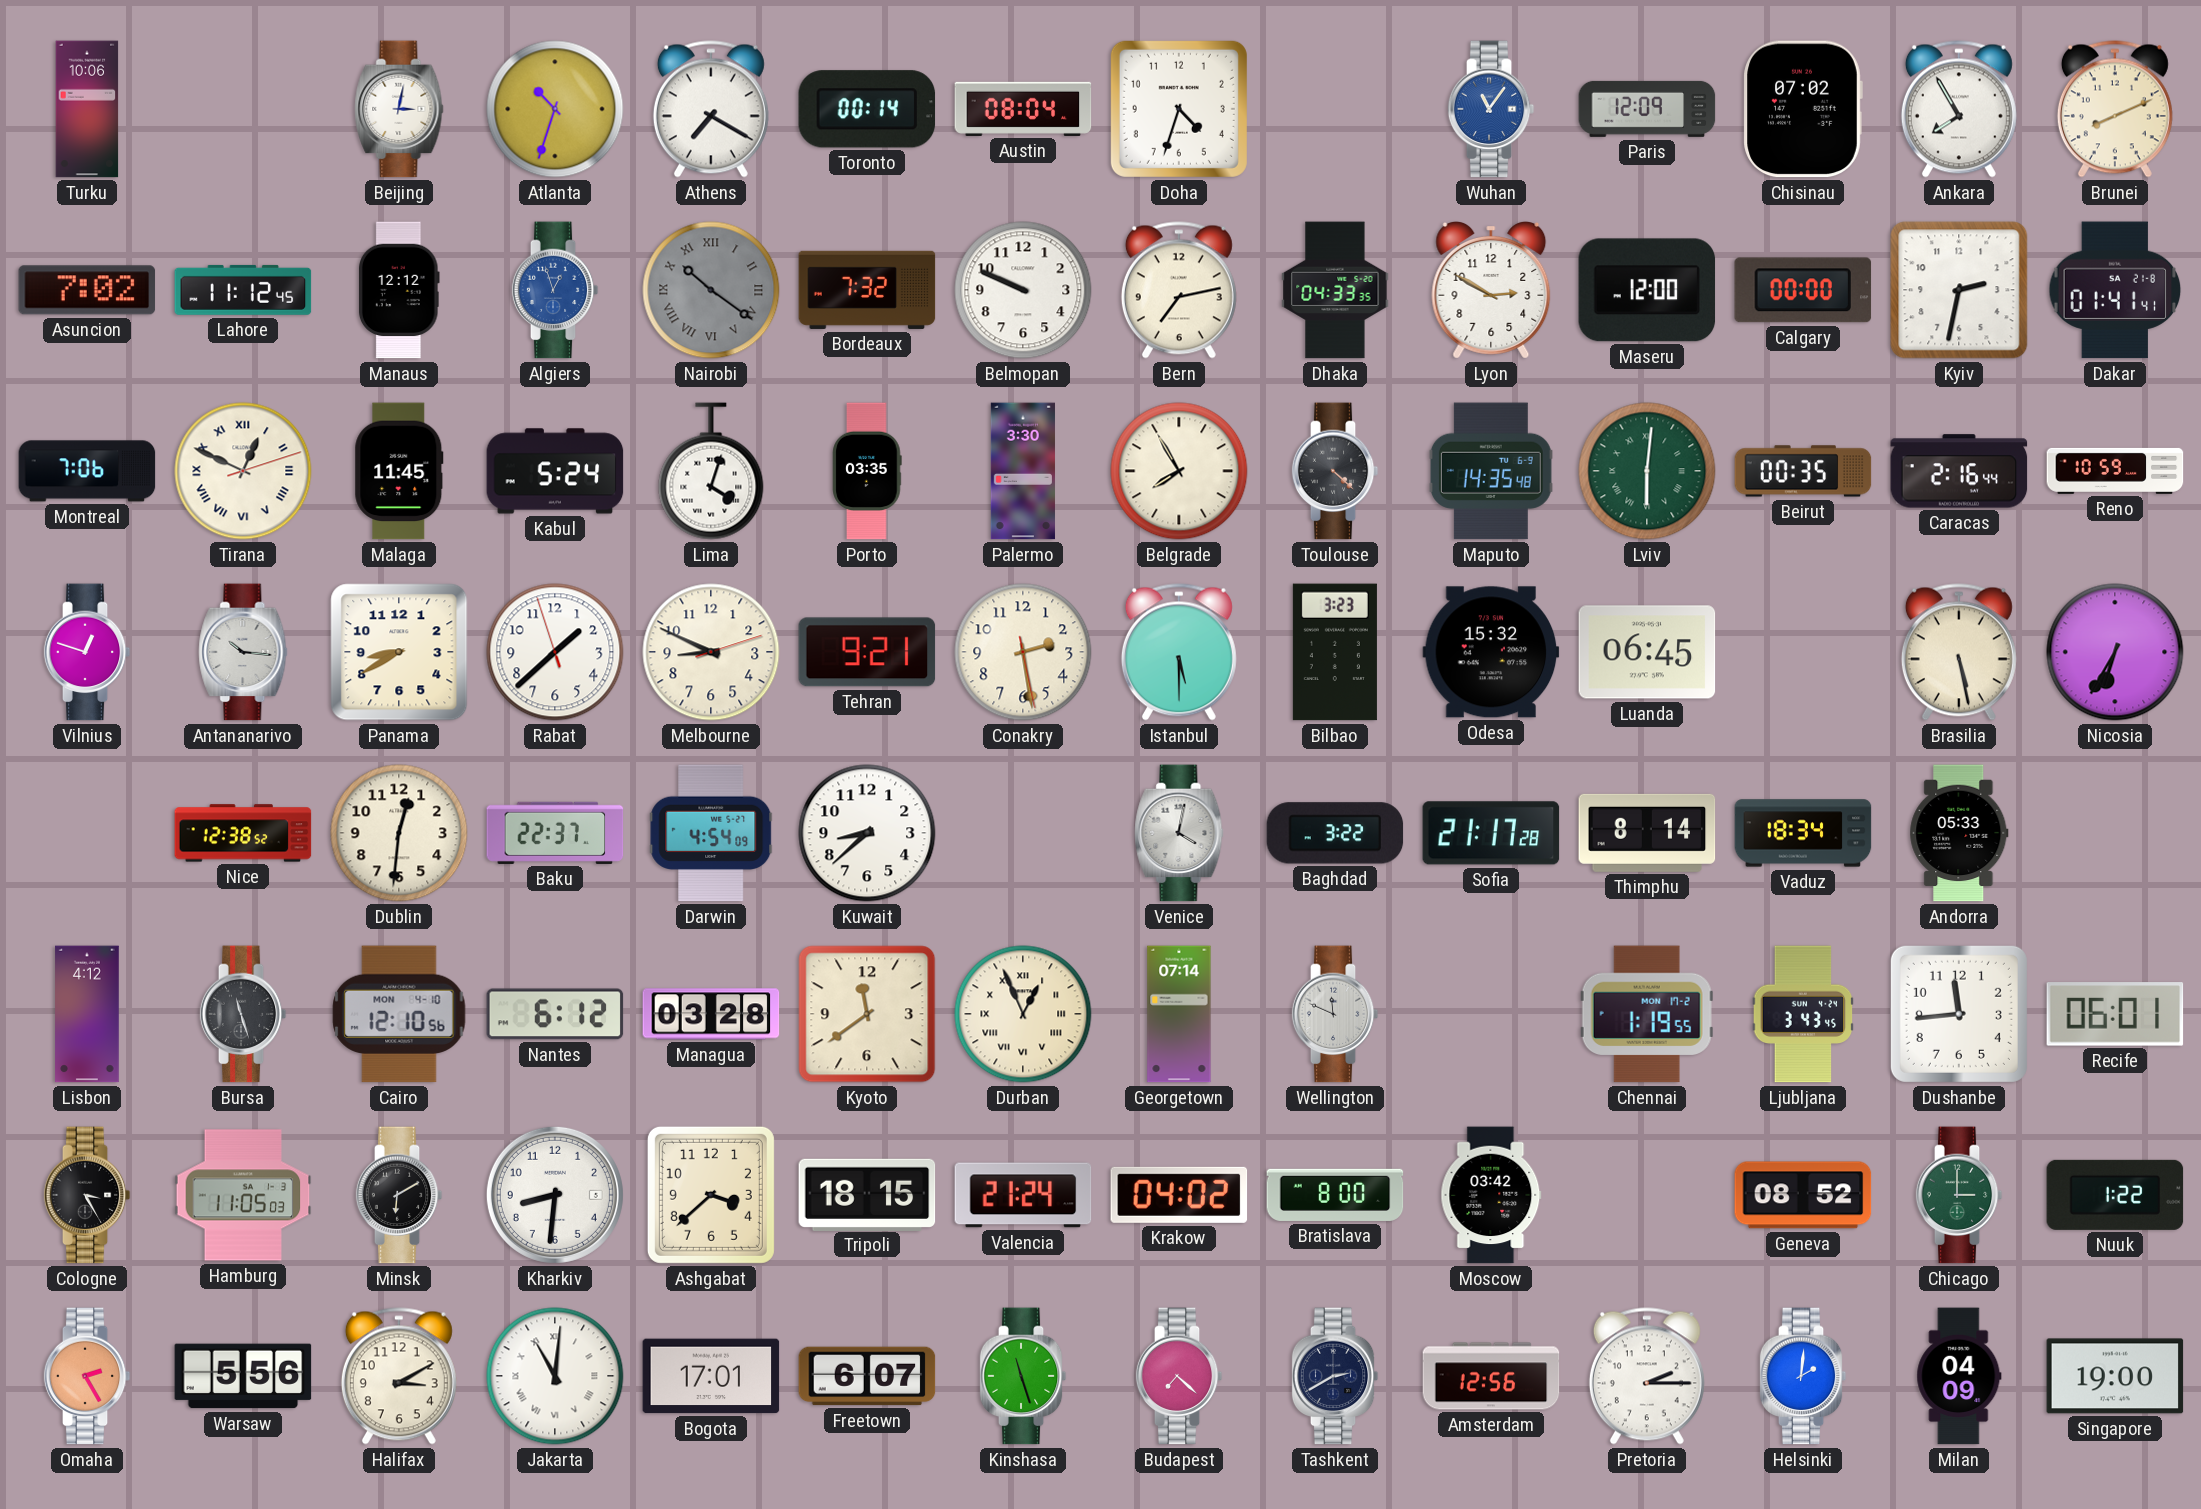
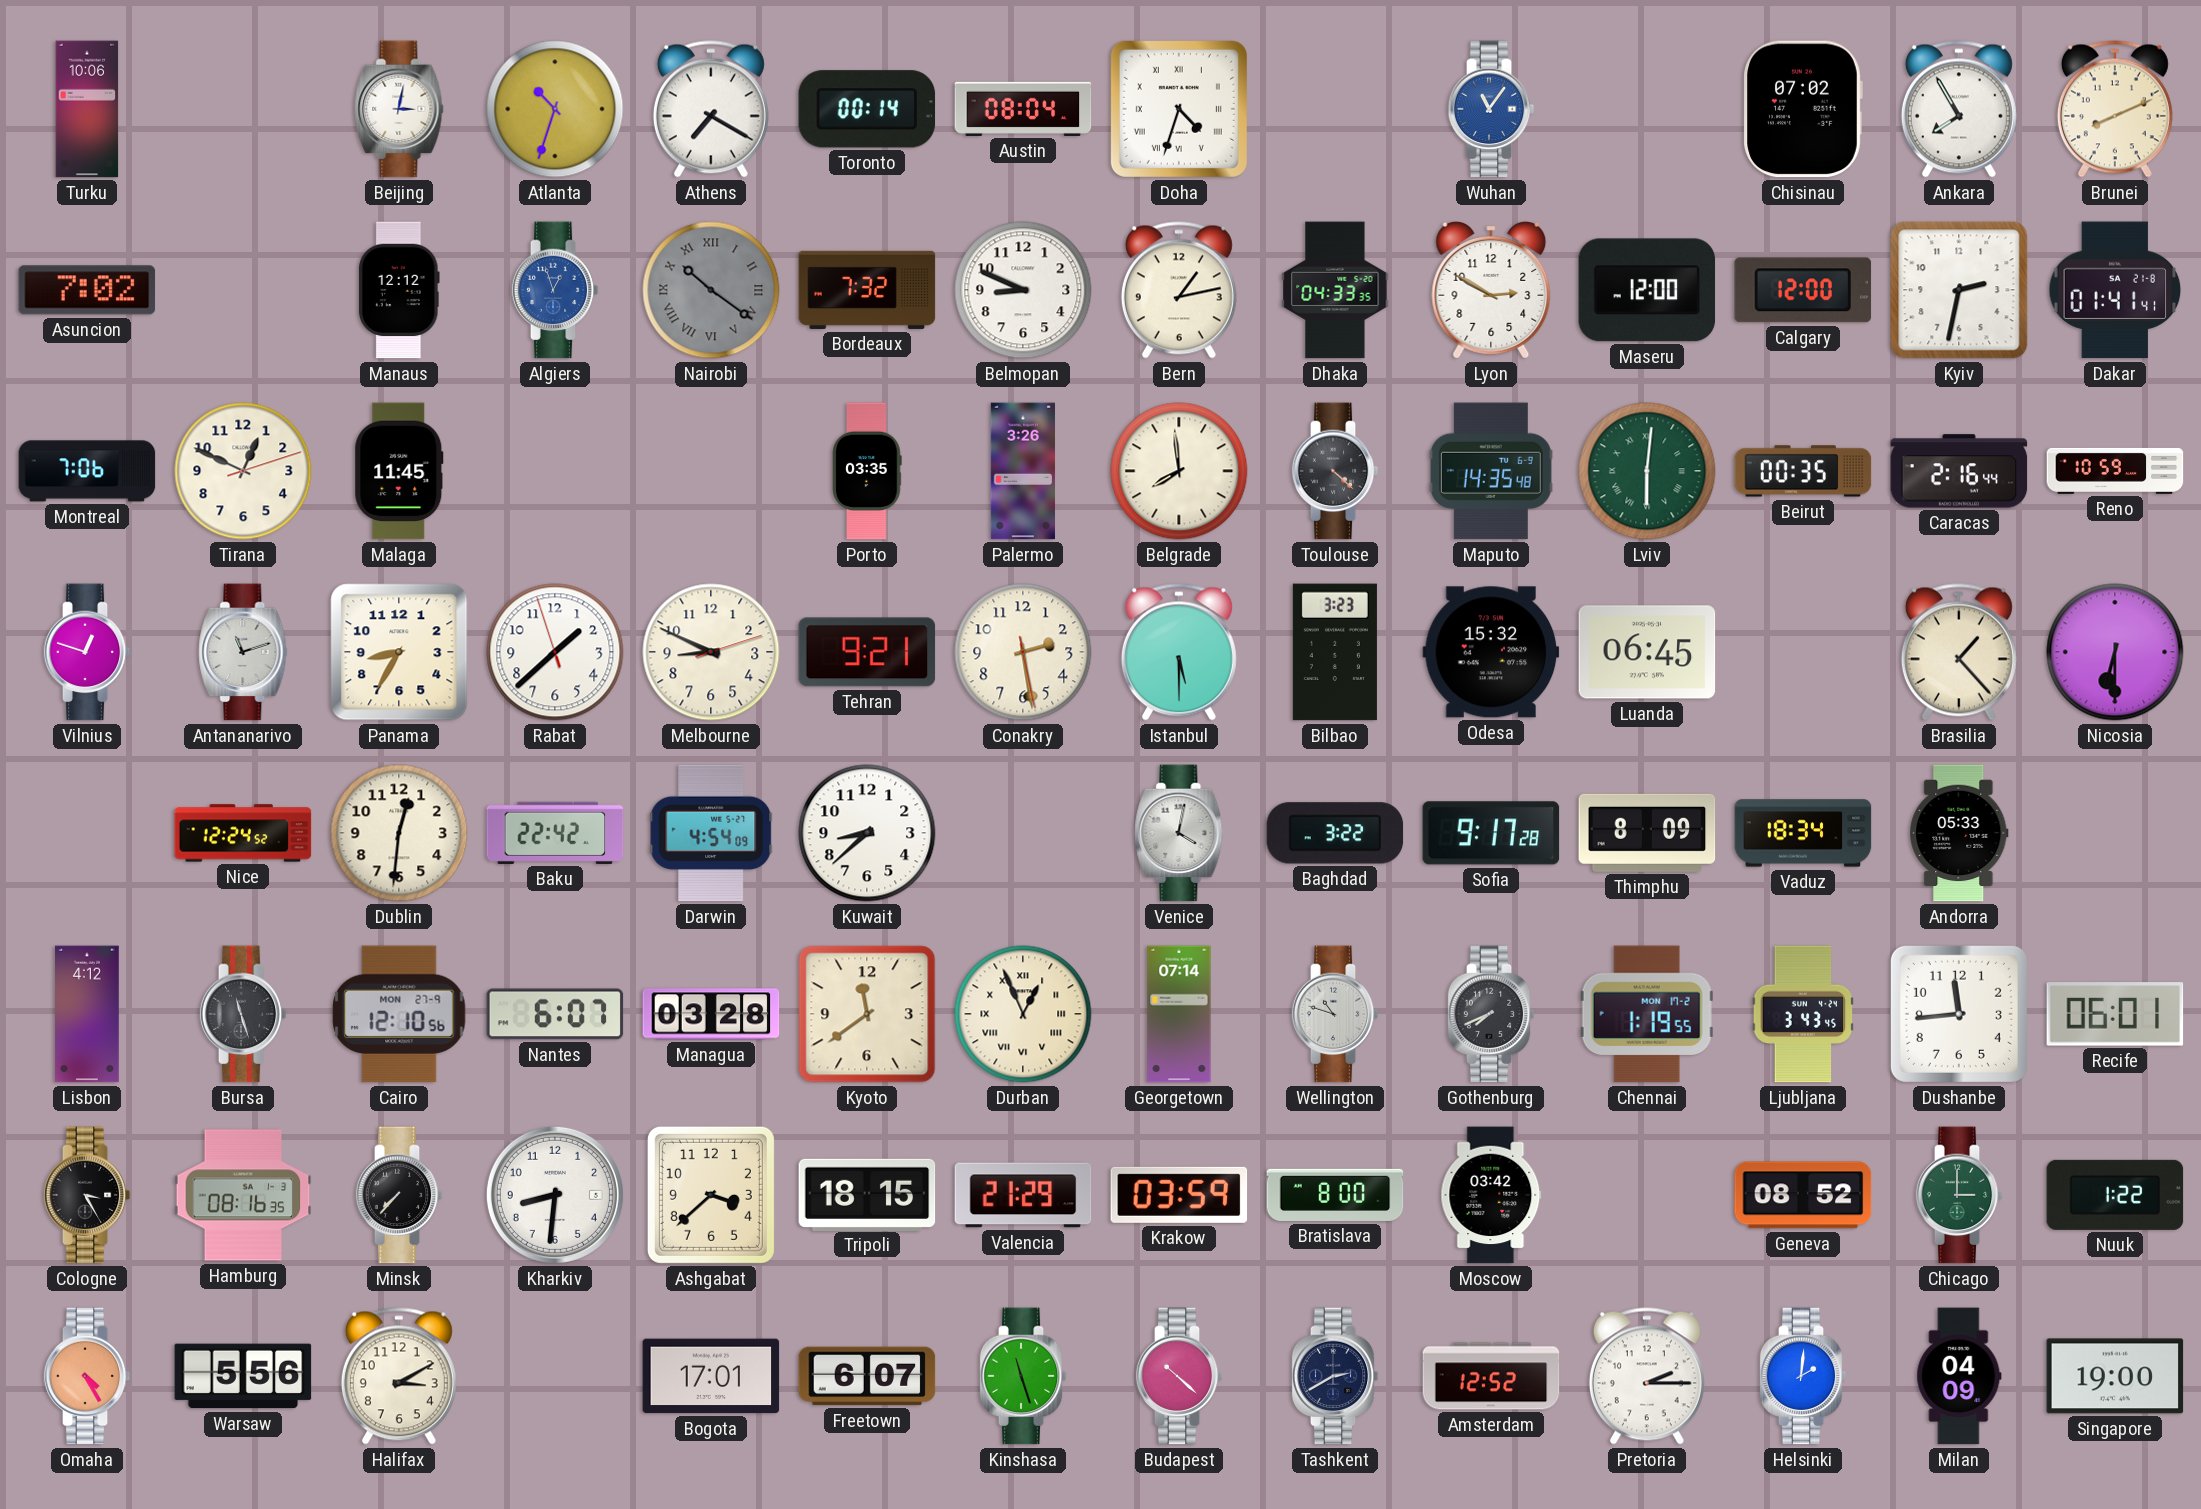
Doha numerals: Arabic -> Roman (1179, 109)
Paris: 12:09 -> none (1647, 109)
Lahore: 11:12 -> none (243, 290)
Belmopan: 9:49 -> 8:49 (1023, 290)
Bern: 7:13 -> 1:13 (1179, 290)
Calgary: 00:00 -> 12:00 (1803, 290)
Tirana numerals: Roman -> Arabic (243, 471)
Kabul: 5:24 -> none (555, 471)
Lima: 4:03 -> none (711, 471)
Palermo: 3:30 -> 3:26 (1023, 471)
Belgrade: 7:55 -> 7:59 (1179, 471)
Antananarivo: 10:16 -> 11:12 (243, 652)
Panama: 8:40 -> 8:35 (399, 652)
Brasilia: 5:28 -> 1:23 (1959, 652)
Nicosia: 6:35 -> 6:30 (2115, 652)
Nice: 12:38 -> 12:24 (243, 833)
Baku: 22:37 -> 22:42 (555, 833)
Sofia: 21:17 -> 9:17 (1491, 833)
Thimphu: 8:14 -> 8:09 (1647, 833)
Cairo date: MON 4-10 -> MON 27-9 (399, 1014)
Nantes: 6:12 -> 6:07 (555, 1014)
Wellington: 11:49 -> 10:48 (1335, 1014)
Gothenburg: none -> 7:41 (1491, 1014)
Hamburg: 11:05 -> 08:16 (243, 1195)
Minsk: 6:10 -> 7:37 (399, 1195)
Valencia: 21:24 -> 21:29 (1023, 1195)
Krakow: 04:02 -> 03:59 (1179, 1195)
Omaha: 2:25 -> 4:25 (87, 1376)
Jakarta: 11:01 -> none (555, 1376)
Budapest: 7:22 -> 10:22 (1179, 1376)
Amsterdam: 12:56 -> 12:52 (1491, 1376)
